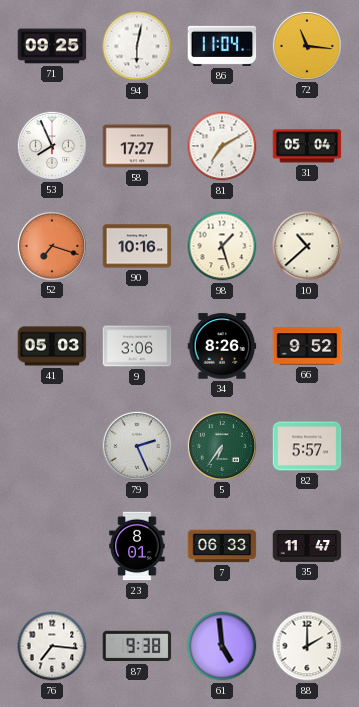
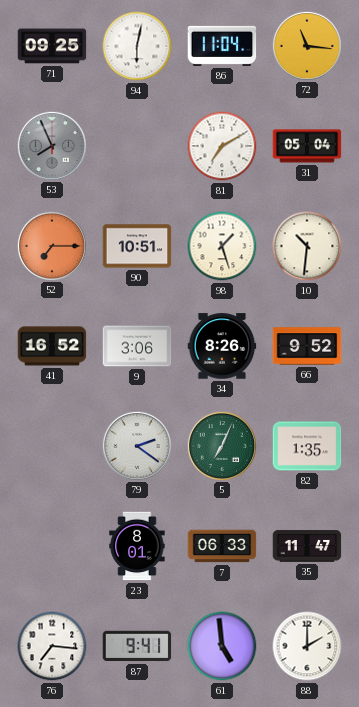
53 dial: white -> grey (51, 145)
58: 17:27 -> none (137, 146)
52: 7:18 -> 7:15 (51, 245)
90: 10:16 -> 10:51 (137, 246)
10: 10:38 -> 10:31 (307, 246)
41: 05:03 -> 16:52 (52, 346)
79: 2:26 -> 2:21 (136, 445)
5: 6:36 -> 7:04 (221, 445)
82: 5:57 -> 1:35 (307, 446)
87: 9:38 -> 9:41 (137, 646)
